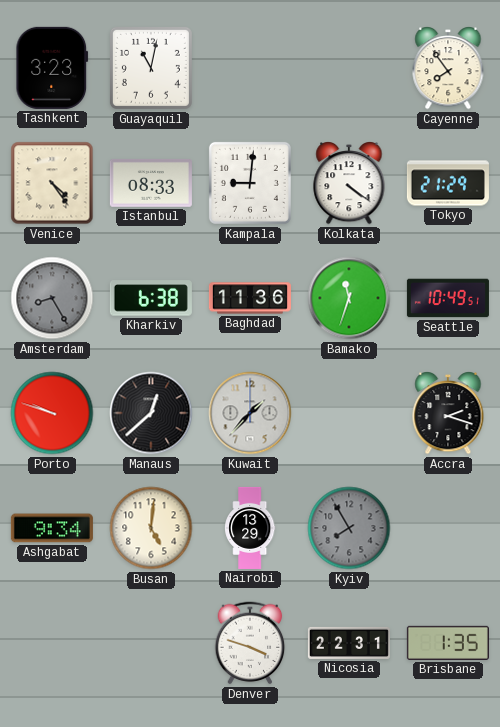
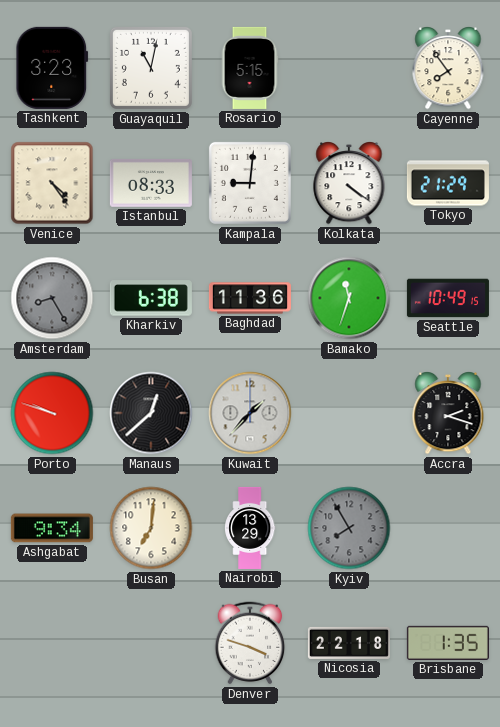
Rosario: none -> 5:15 (250, 68)
Seattle: 10:49:51 -> 10:49:15 (448, 298)
Busan: 5:01 -> 7:01 (151, 528)
Nicosia: 22:31 -> 22:18 (349, 643)
